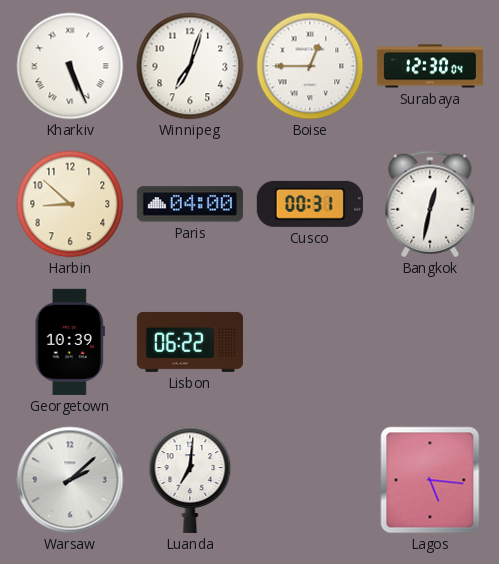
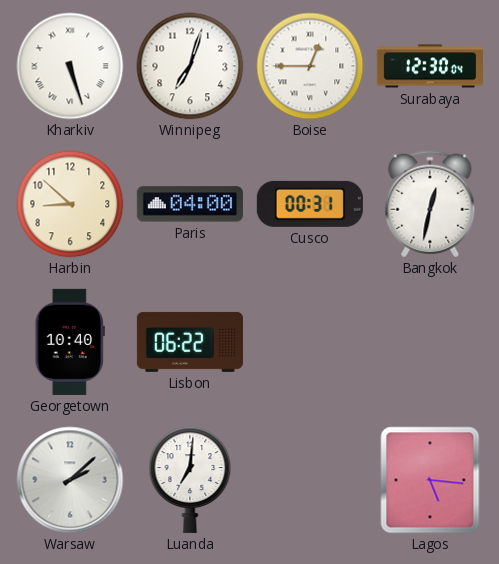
Kharkiv: 5:26 -> 5:27 (70, 66)
Georgetown: 10:39 -> 10:40 (70, 342)
